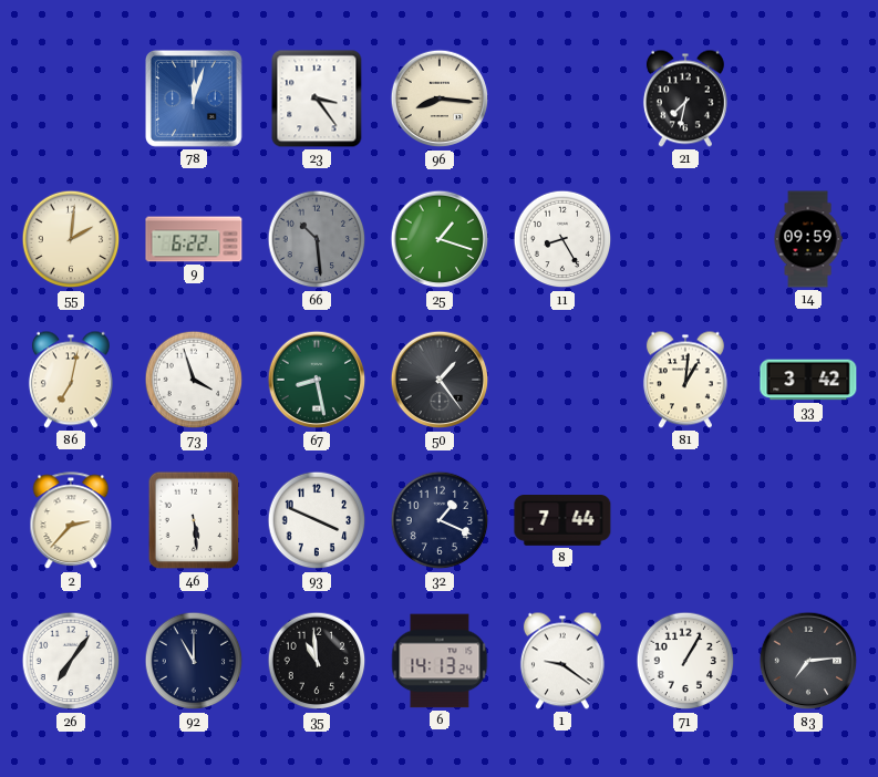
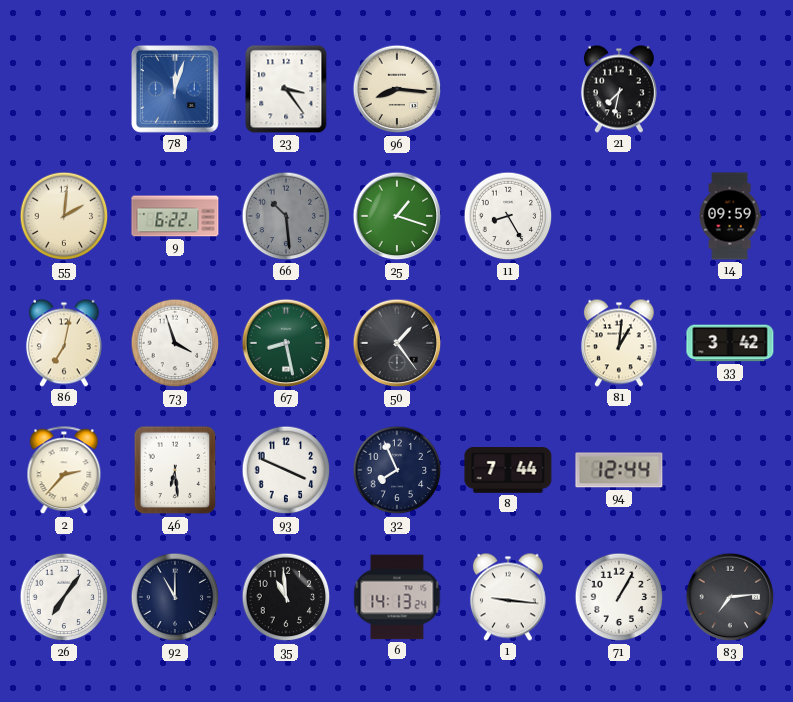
46: 5:29 -> 6:29 (175, 470)
32: 1:19 -> 7:56 (397, 470)
94: none -> 12:44 (619, 470)
1: 9:21 -> 9:16 (508, 597)
